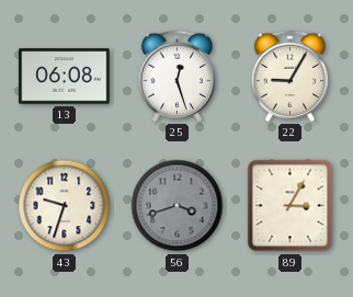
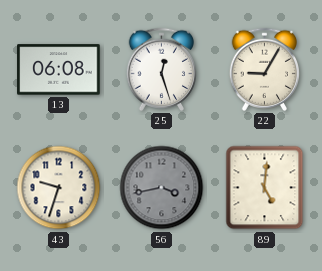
56: 3:42 -> 3:43 (162, 188)
89: 3:05 -> 5:01 (265, 188)
